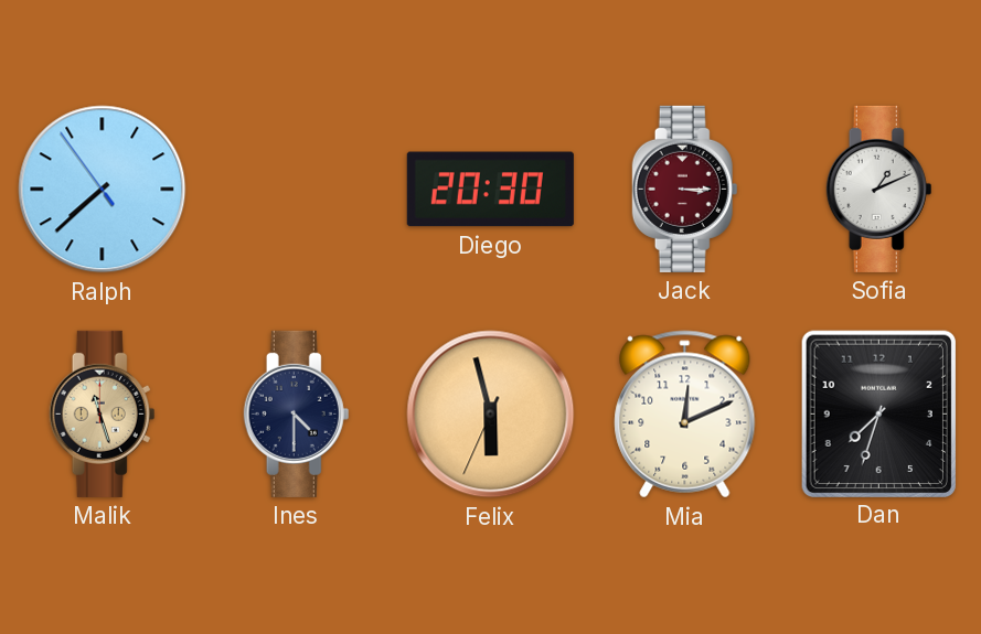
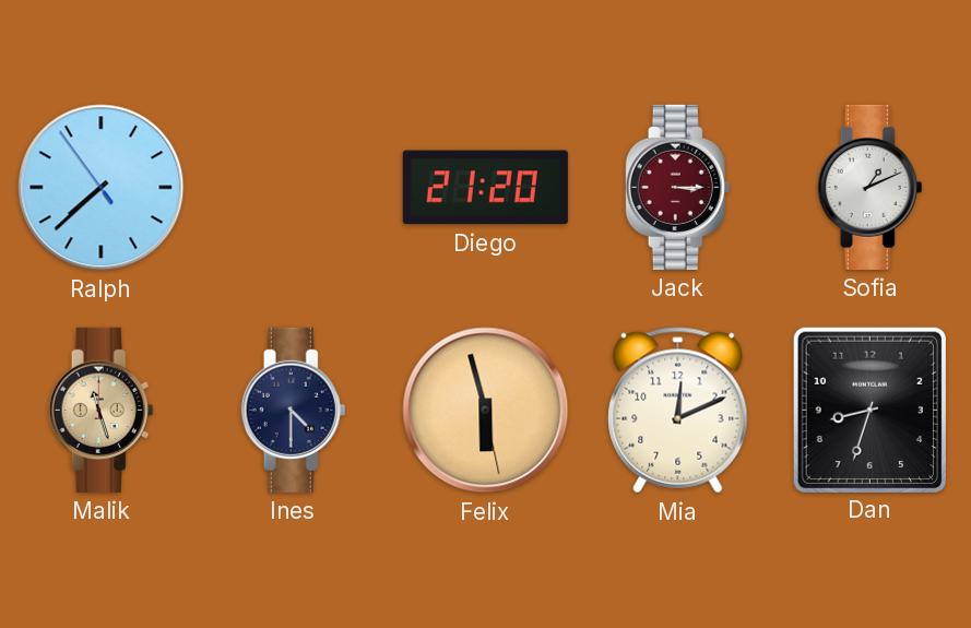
Diego: 20:30 -> 21:20 (485, 188)
Felix: 5:57:34 -> 5:57:28 (486, 411)
Dan: 7:33 -> 8:33 (869, 410)
